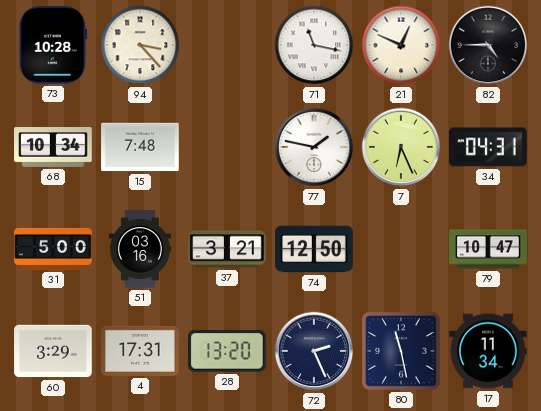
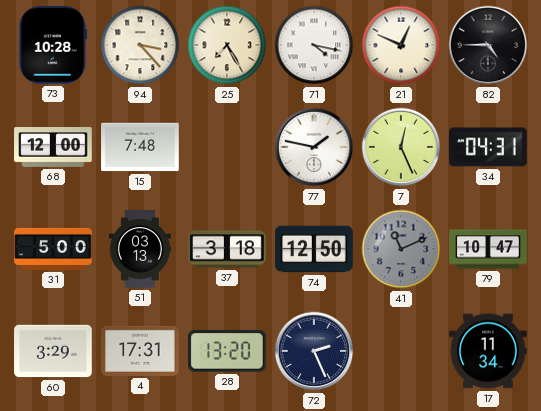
25: none -> 7:25 (227, 45)
71: 11:17 -> 4:17 (314, 45)
68: 10:34 -> 12:00 (53, 148)
7: 6:26 -> 12:26 (401, 147)
51: 03:16 -> 03:13 (140, 249)
37: 3:21 -> 3:18 (227, 249)
41: none -> 11:11 (401, 249)
80: 11:28 -> none (401, 351)
